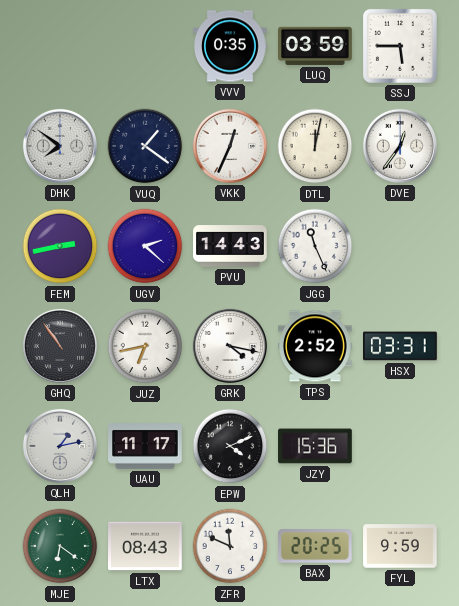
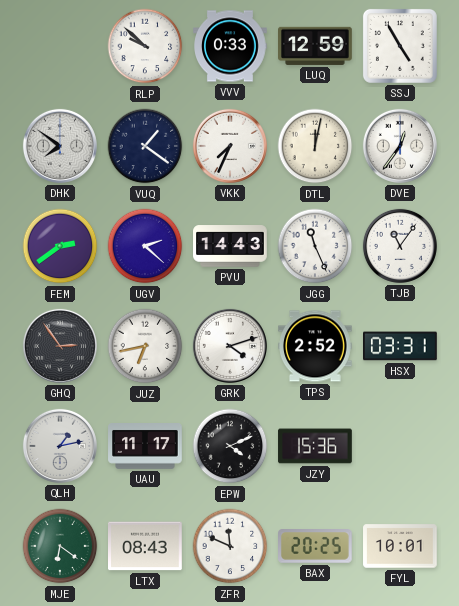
RLP: none -> 9:52 (145, 46)
VVV: 0:35 -> 0:33 (230, 46)
LUQ: 03:59 -> 12:59 (316, 46)
SSJ: 5:45 -> 4:55 (400, 46)
VKK: 12:34 -> 7:34 (230, 146)
FEM: 2:43 -> 2:39 (60, 246)
TJB: none -> 11:06 (400, 246)
GHQ: 10:54 -> 2:54 (60, 346)
GRK: 4:17 -> 4:12 (230, 346)
FYL: 9:59 -> 10:01 (400, 546)
